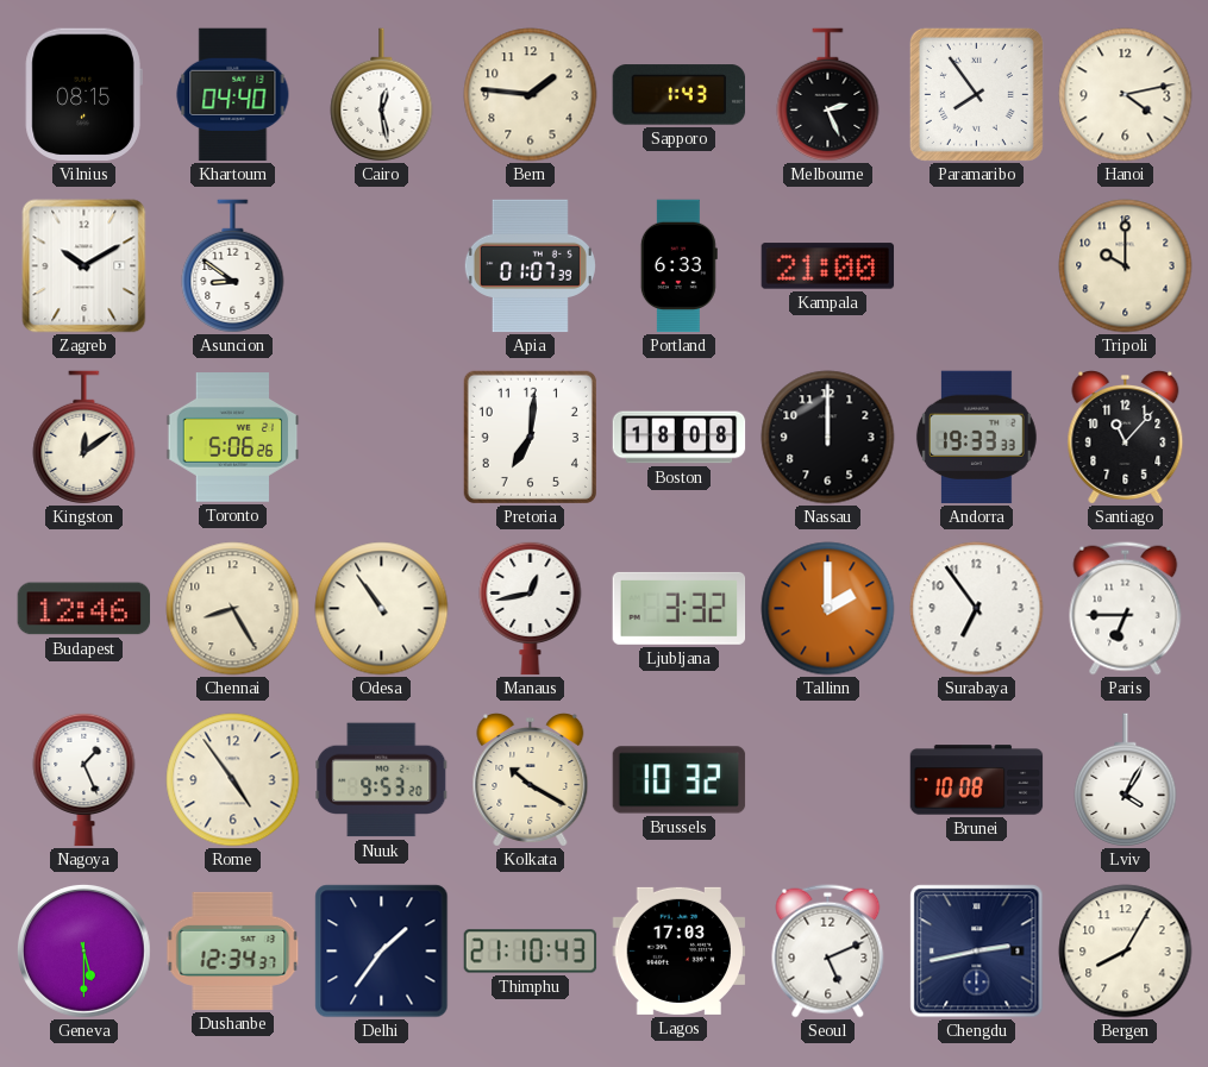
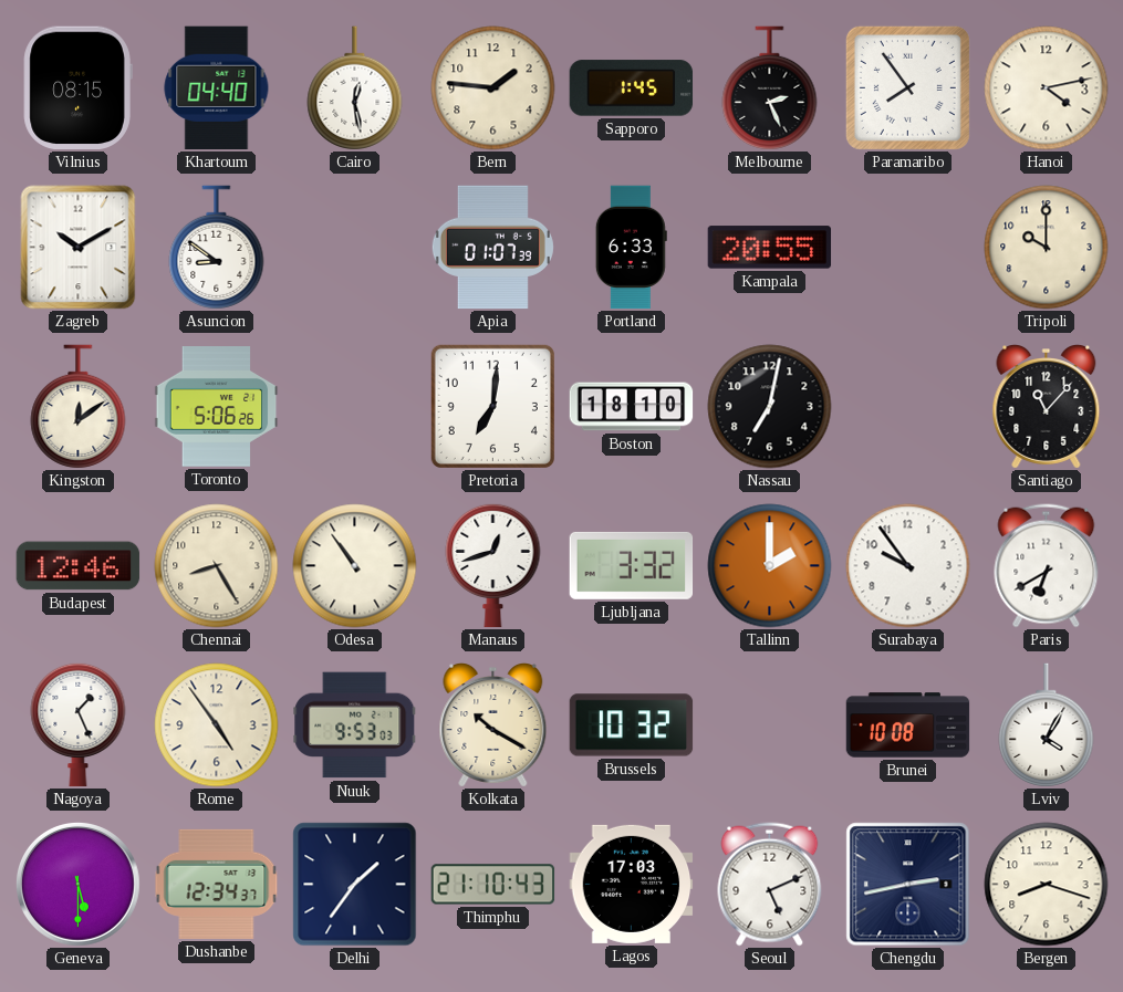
Sapporo: 1:43 -> 1:45 (632, 88)
Kampala: 21:00 -> 20:55 (770, 248)
Boston: 18:08 -> 18:10 (632, 407)
Nassau: 12:00 -> 7:02 (770, 407)
Andorra: 19:33 -> none (976, 438)
Manaus: 12:43 -> 12:42 (493, 565)
Surabaya: 6:54 -> 9:54 (908, 566)
Paris: 6:45 -> 6:40 (1047, 566)
Nuuk: 9:53:20 -> 9:53:03 (355, 725)
Bergen: 8:05 -> 8:18 (1047, 885)
